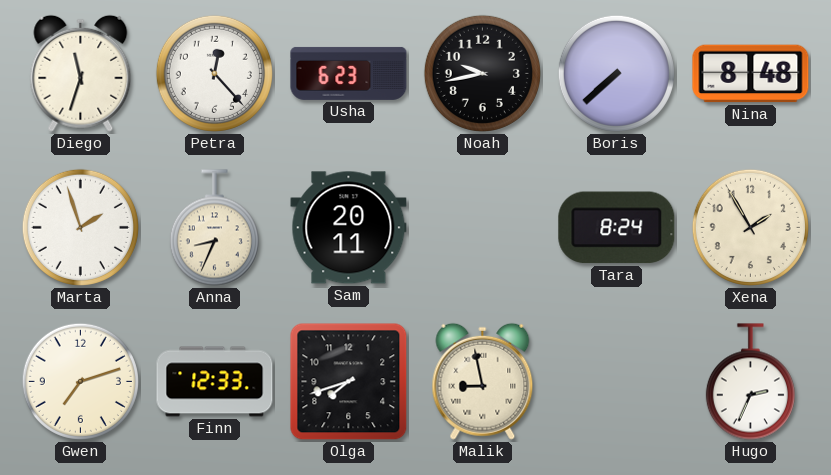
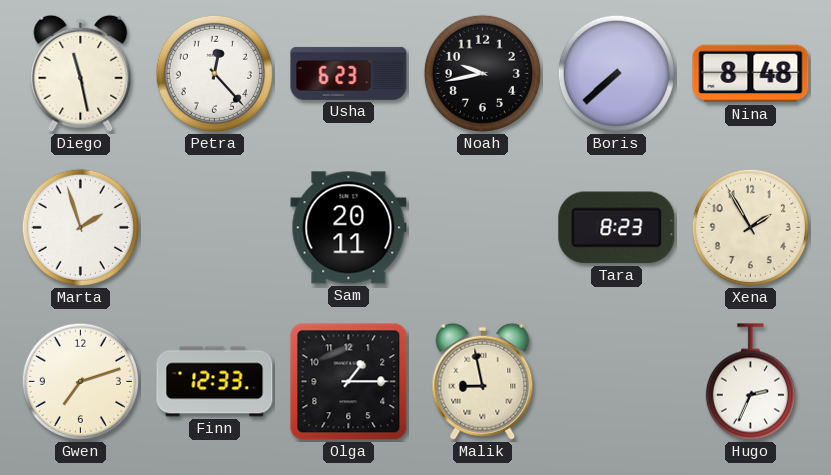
Diego: 11:33 -> 11:28 (81, 73)
Anna: 8:34 -> none (214, 228)
Tara: 8:24 -> 8:23 (617, 228)
Olga: 7:42 -> 1:15 (349, 382)
